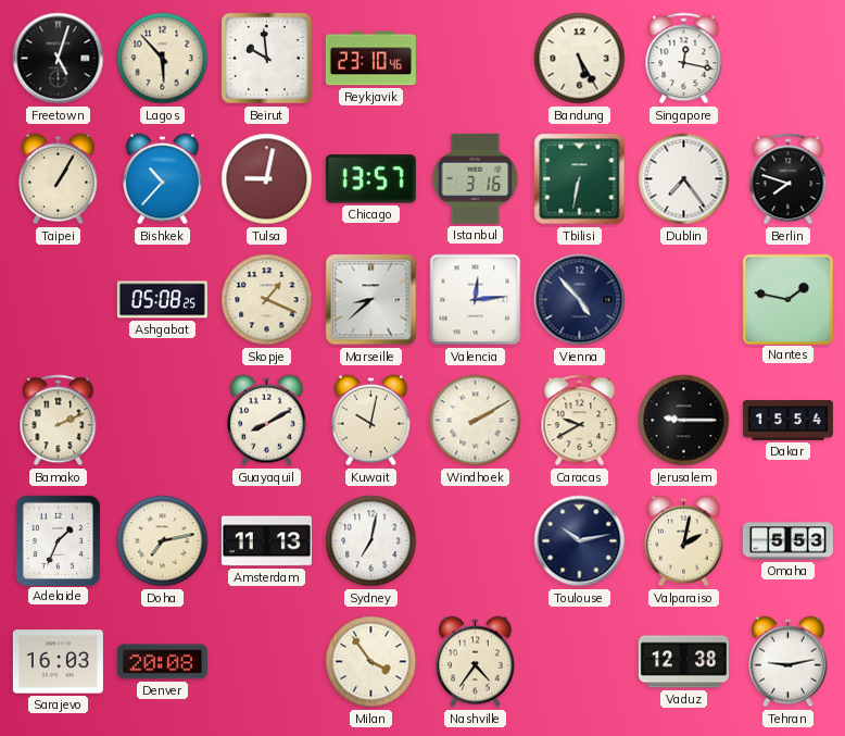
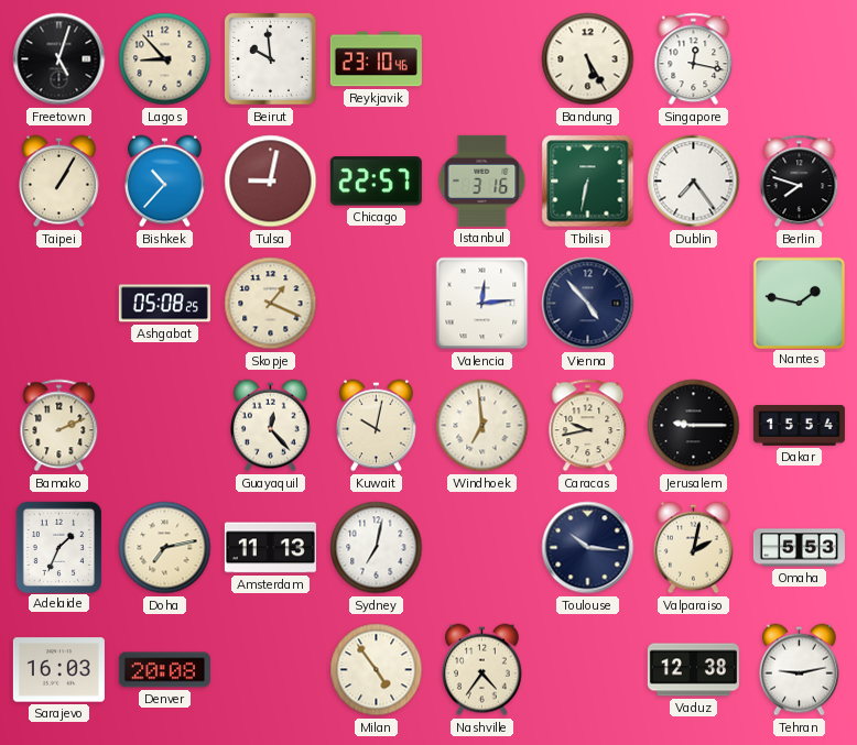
Lagos: 5:53 -> 8:53 (165, 59)
Chicago: 13:57 -> 22:57 (376, 182)
Marseille: 8:38 -> none (371, 300)
Guayaquil: 8:10 -> 12:23 (271, 426)
Windhoek: 2:10 -> 6:59 (482, 426)
Caracas: 9:40 -> 9:43 (588, 426)
Toulouse: 10:13 -> 10:16 (588, 548)
Milan: 3:54 -> 4:54 (377, 670)
